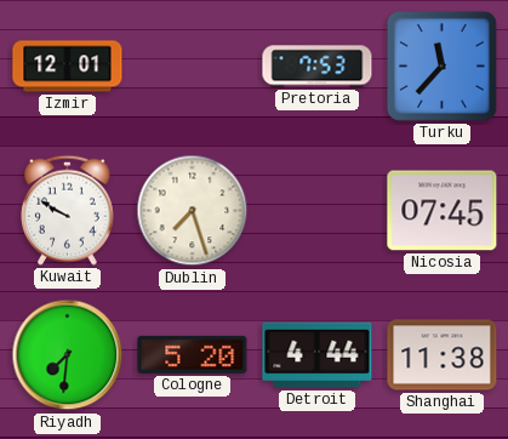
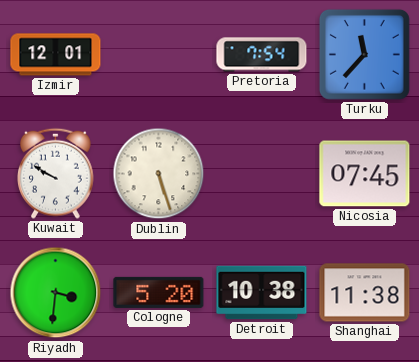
Pretoria: 7:53 -> 7:54 (262, 55)
Dublin: 7:27 -> 5:27 (159, 174)
Riyadh: 7:31 -> 3:31 (56, 293)
Detroit: 4:44 -> 10:38 (262, 293)
